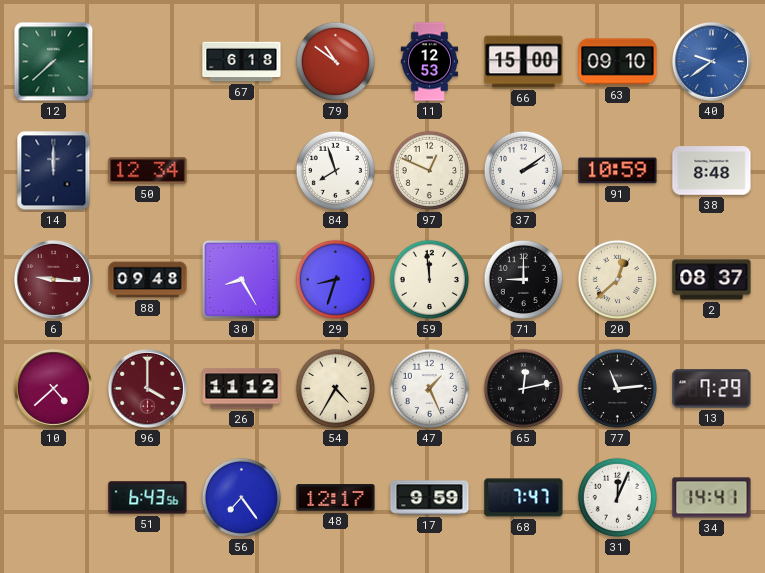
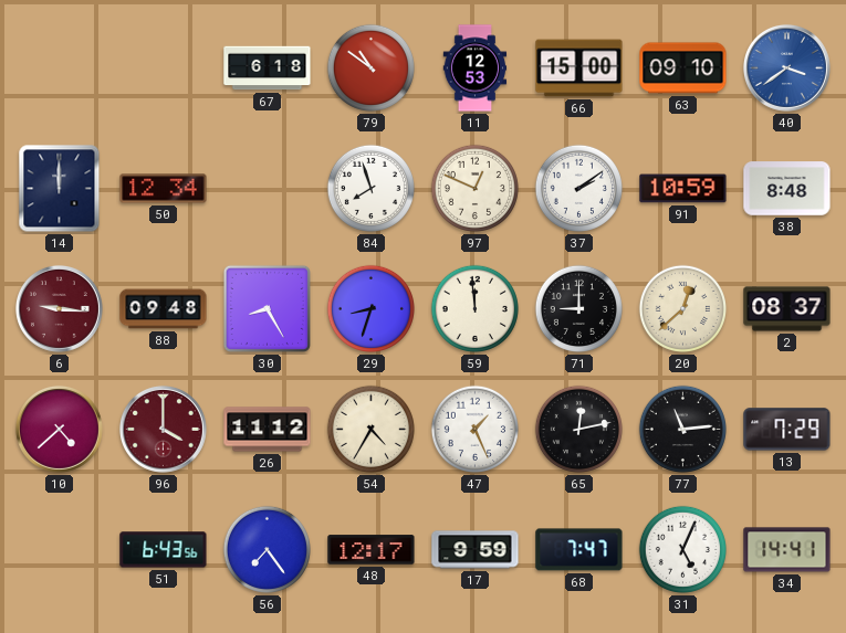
12: 7:38 -> none (54, 62)
40: 9:39 -> 3:39 (786, 67)
31: 12:04 -> 5:04 (682, 549)
